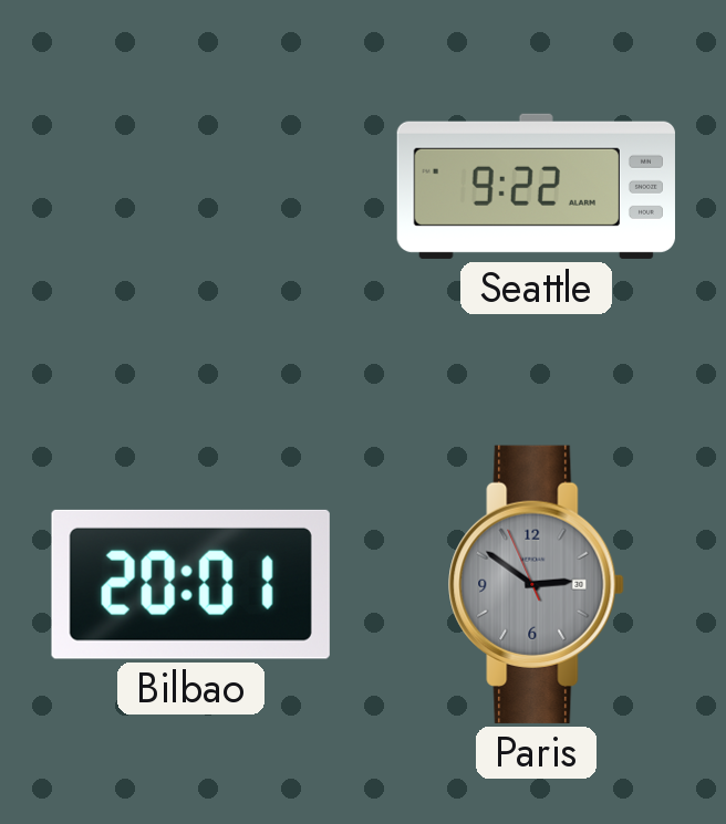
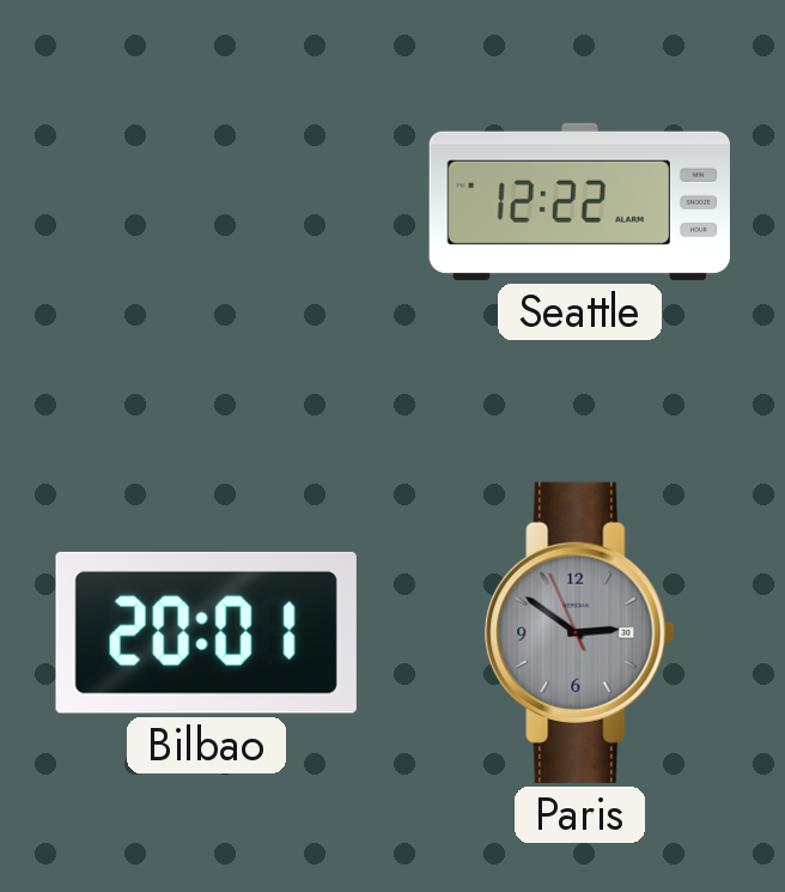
Seattle: 9:22 -> 12:22 (579, 201)
